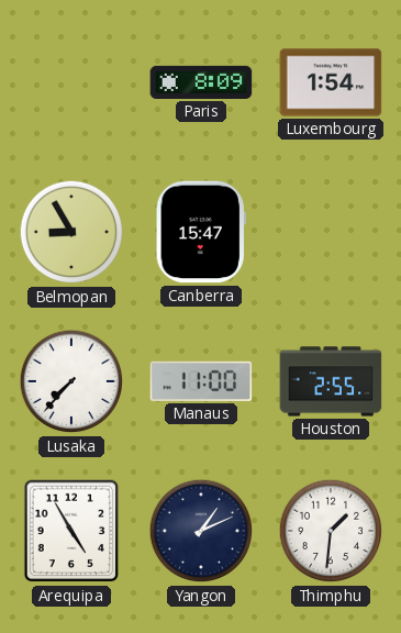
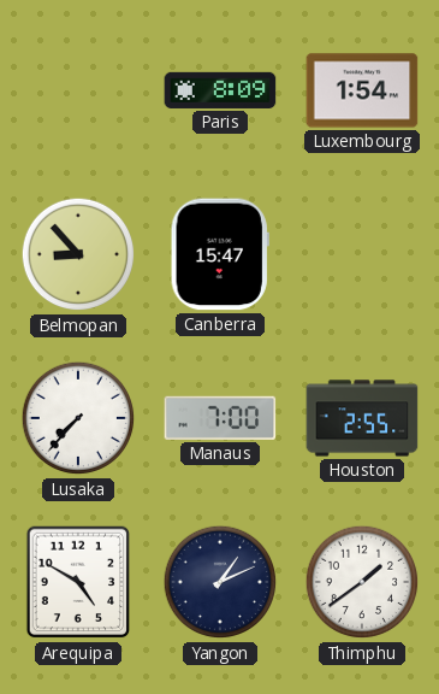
Belmopan: 8:55 -> 8:53 (78, 254)
Manaus: 11:00 -> 7:00 (220, 418)
Arequipa: 4:55 -> 4:50 (78, 582)
Thimphu: 1:31 -> 1:39 (362, 582)
